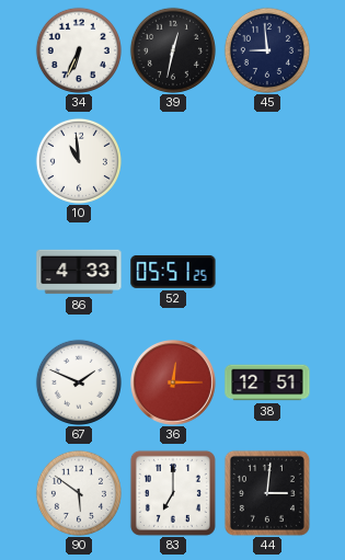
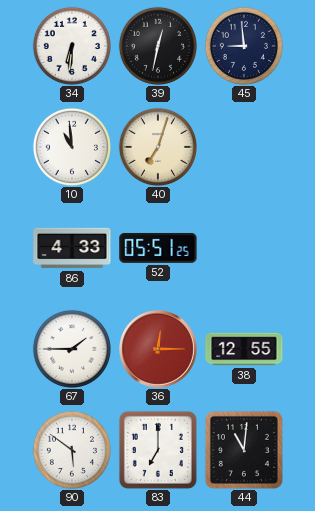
34: 6:34 -> 6:31 (72, 46)
40: none -> 7:03 (158, 147)
67: 1:49 -> 1:45 (72, 349)
38: 12:51 -> 12:55 (244, 349)
44: 3:01 -> 11:01 (244, 450)
